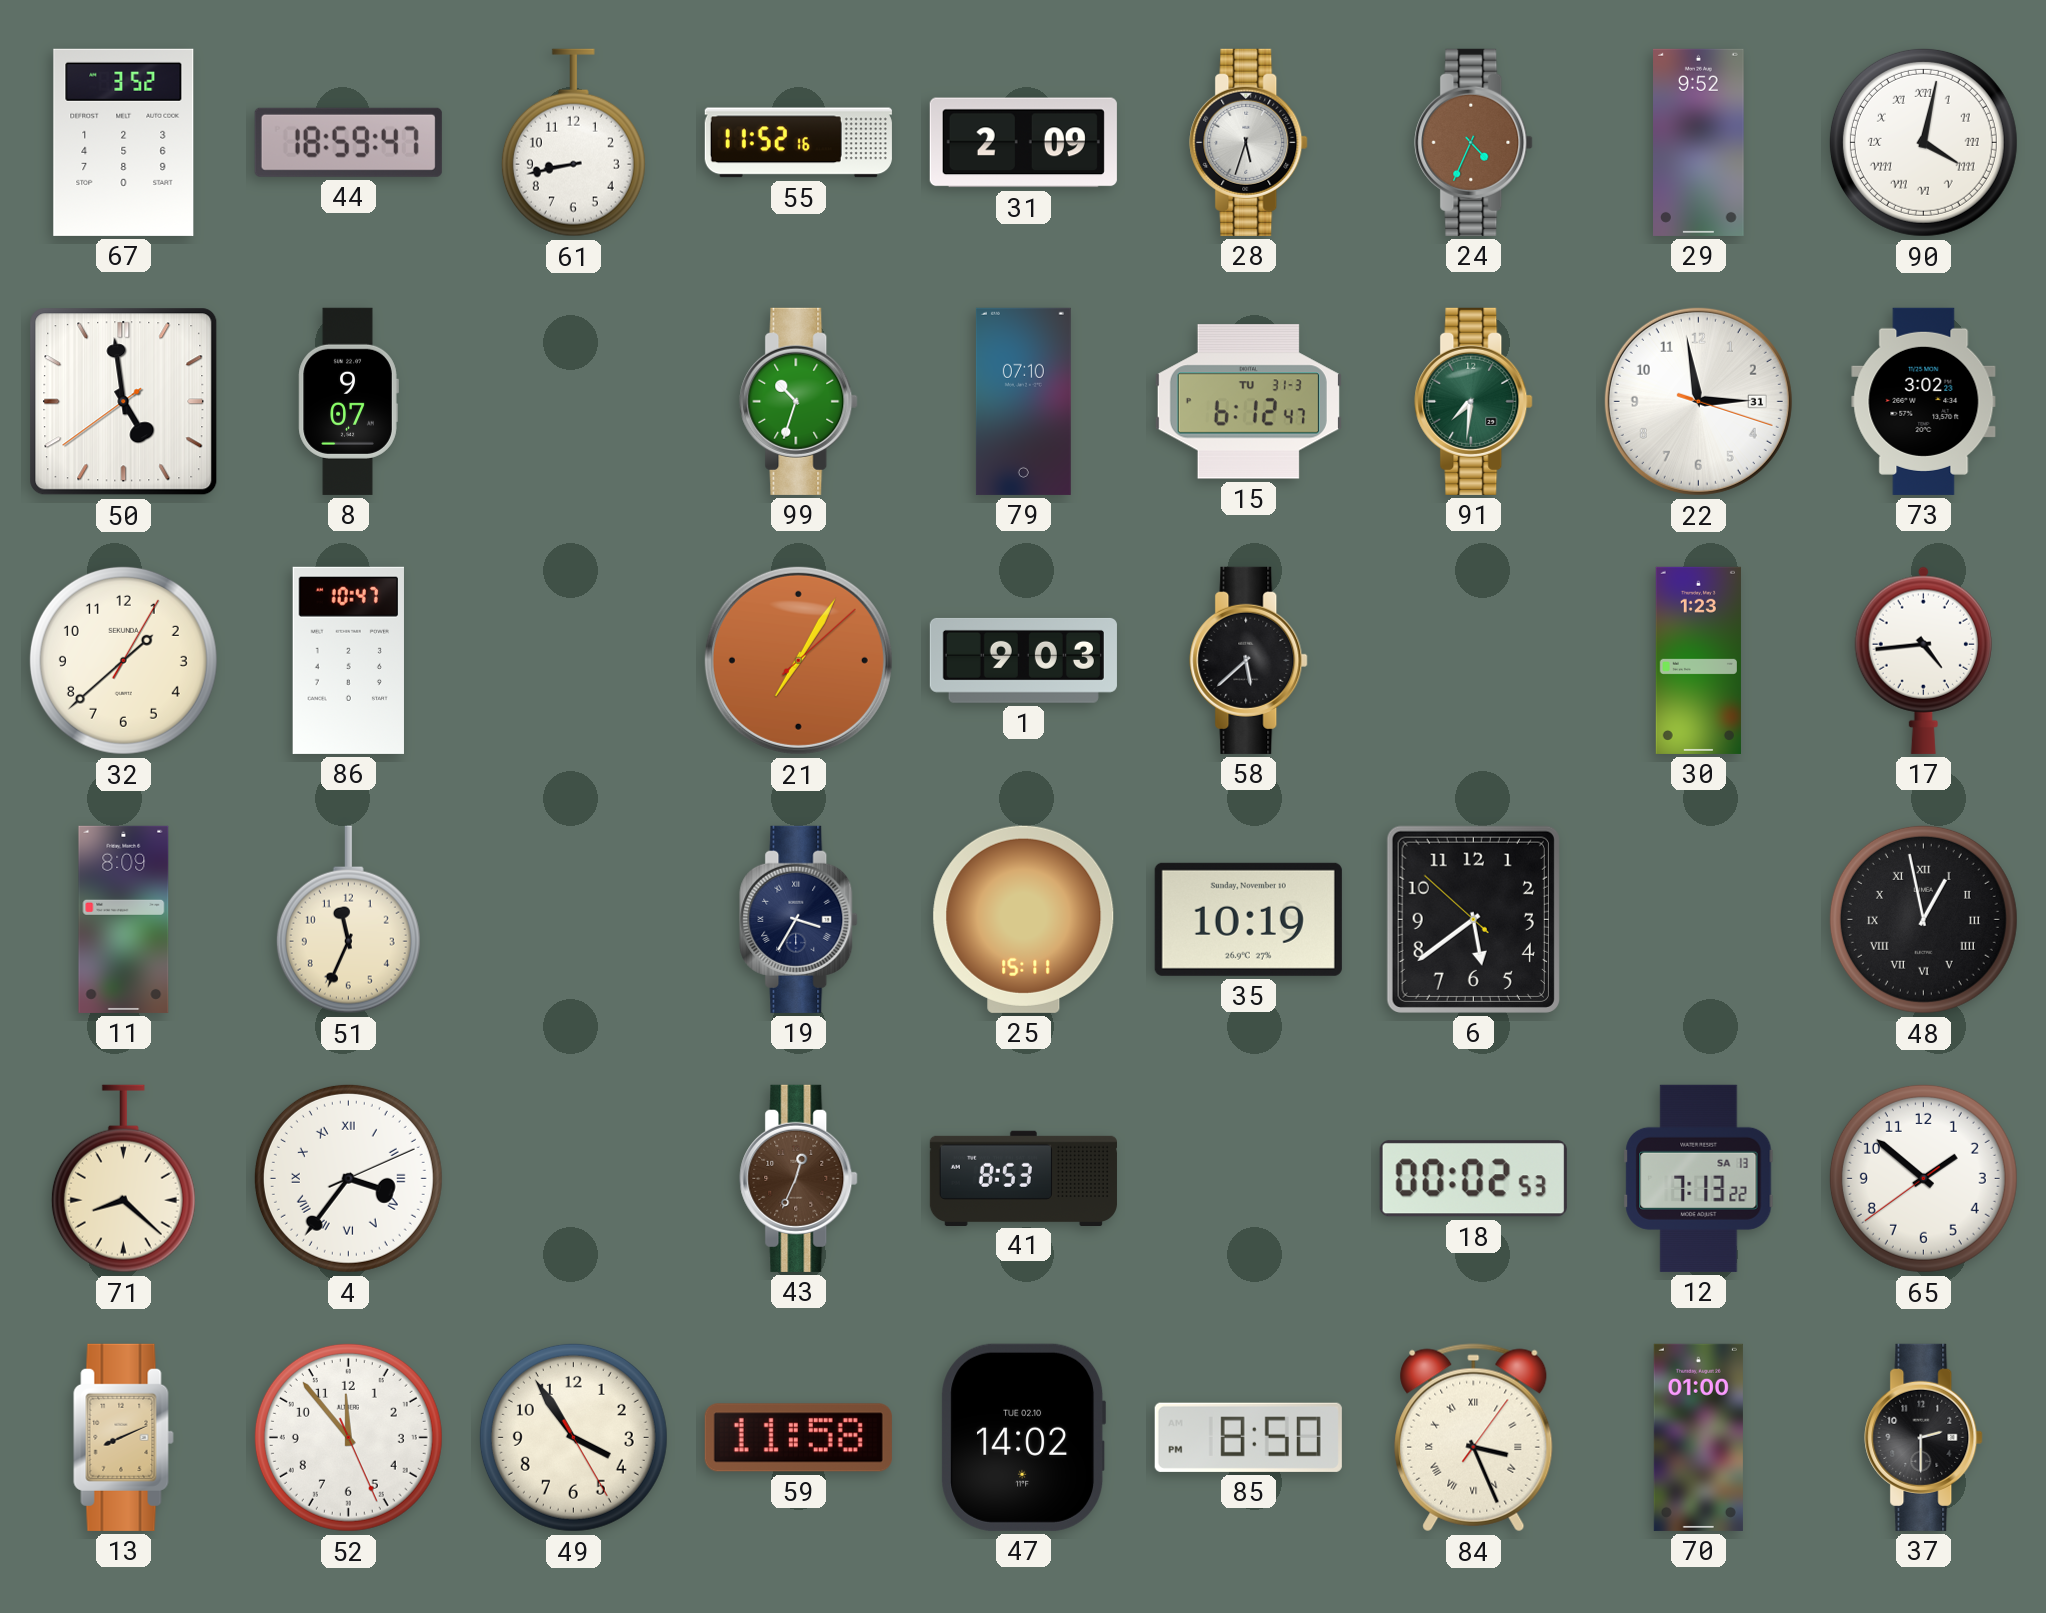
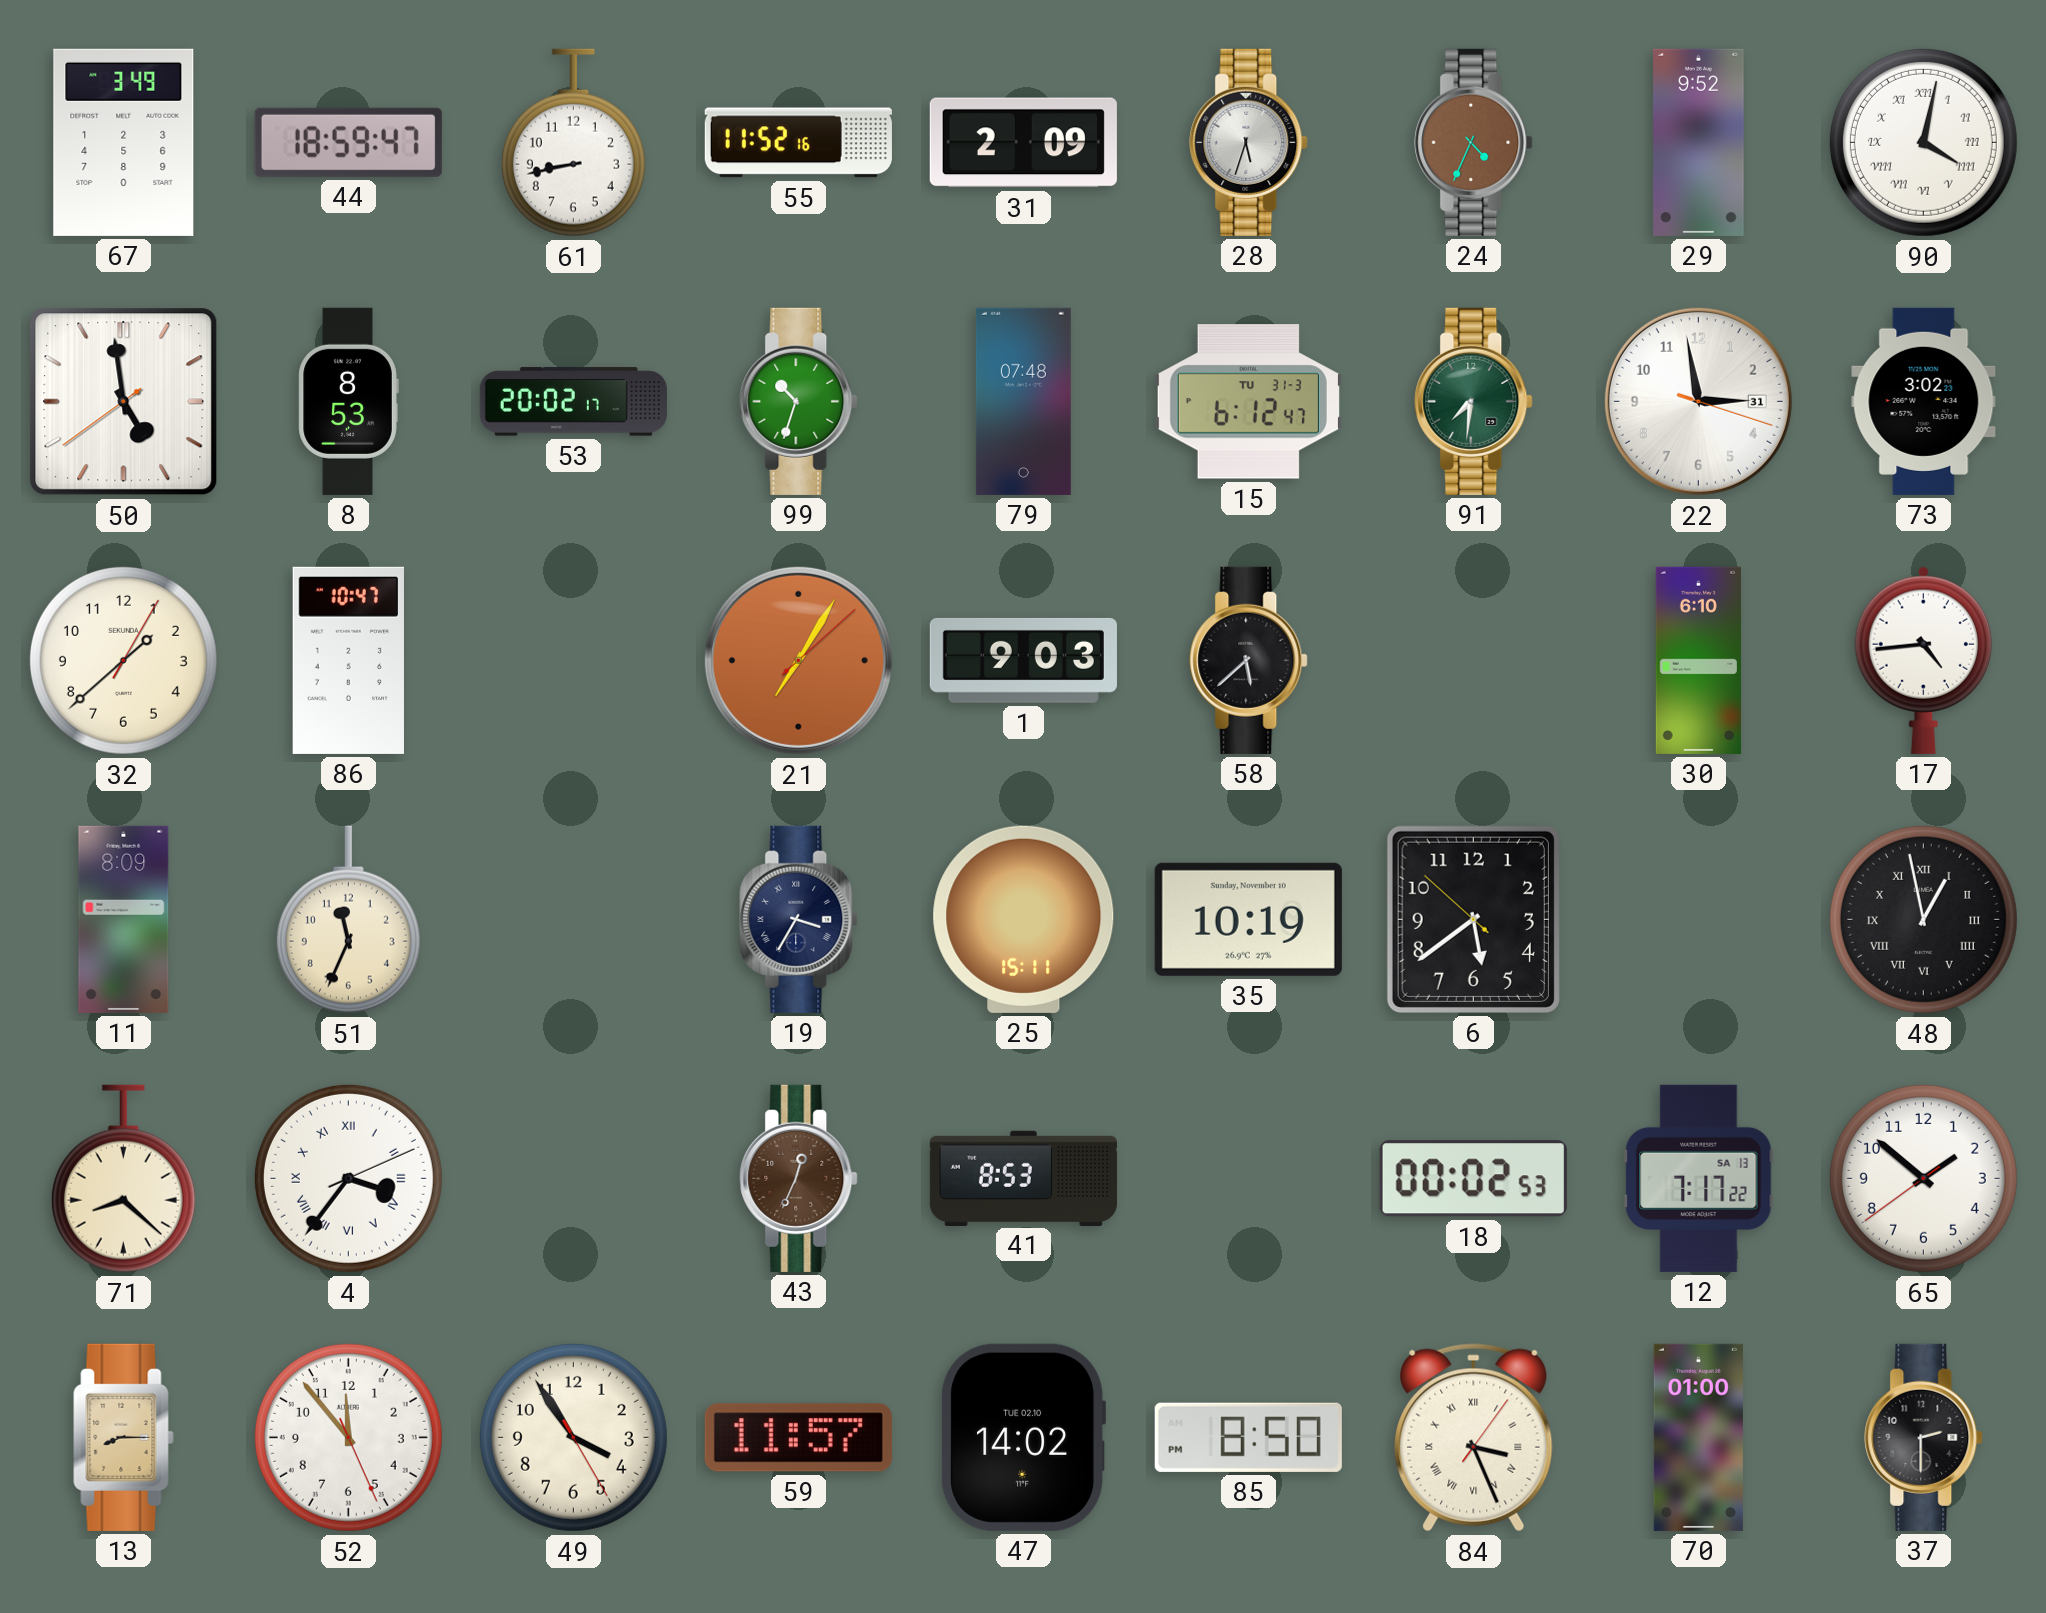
67: 3:52 -> 3:49 (124, 142)
8: 9:07 -> 8:53 (348, 401)
53: none -> 20:02 (573, 402)
79: 07:10 -> 07:48 (1023, 401)
30: 1:23 -> 6:10 (1698, 660)
12: 7:13 -> 7:17 (1699, 1178)
13: 8:11 -> 8:15 (124, 1437)
59: 11:58 -> 11:57 (798, 1438)
